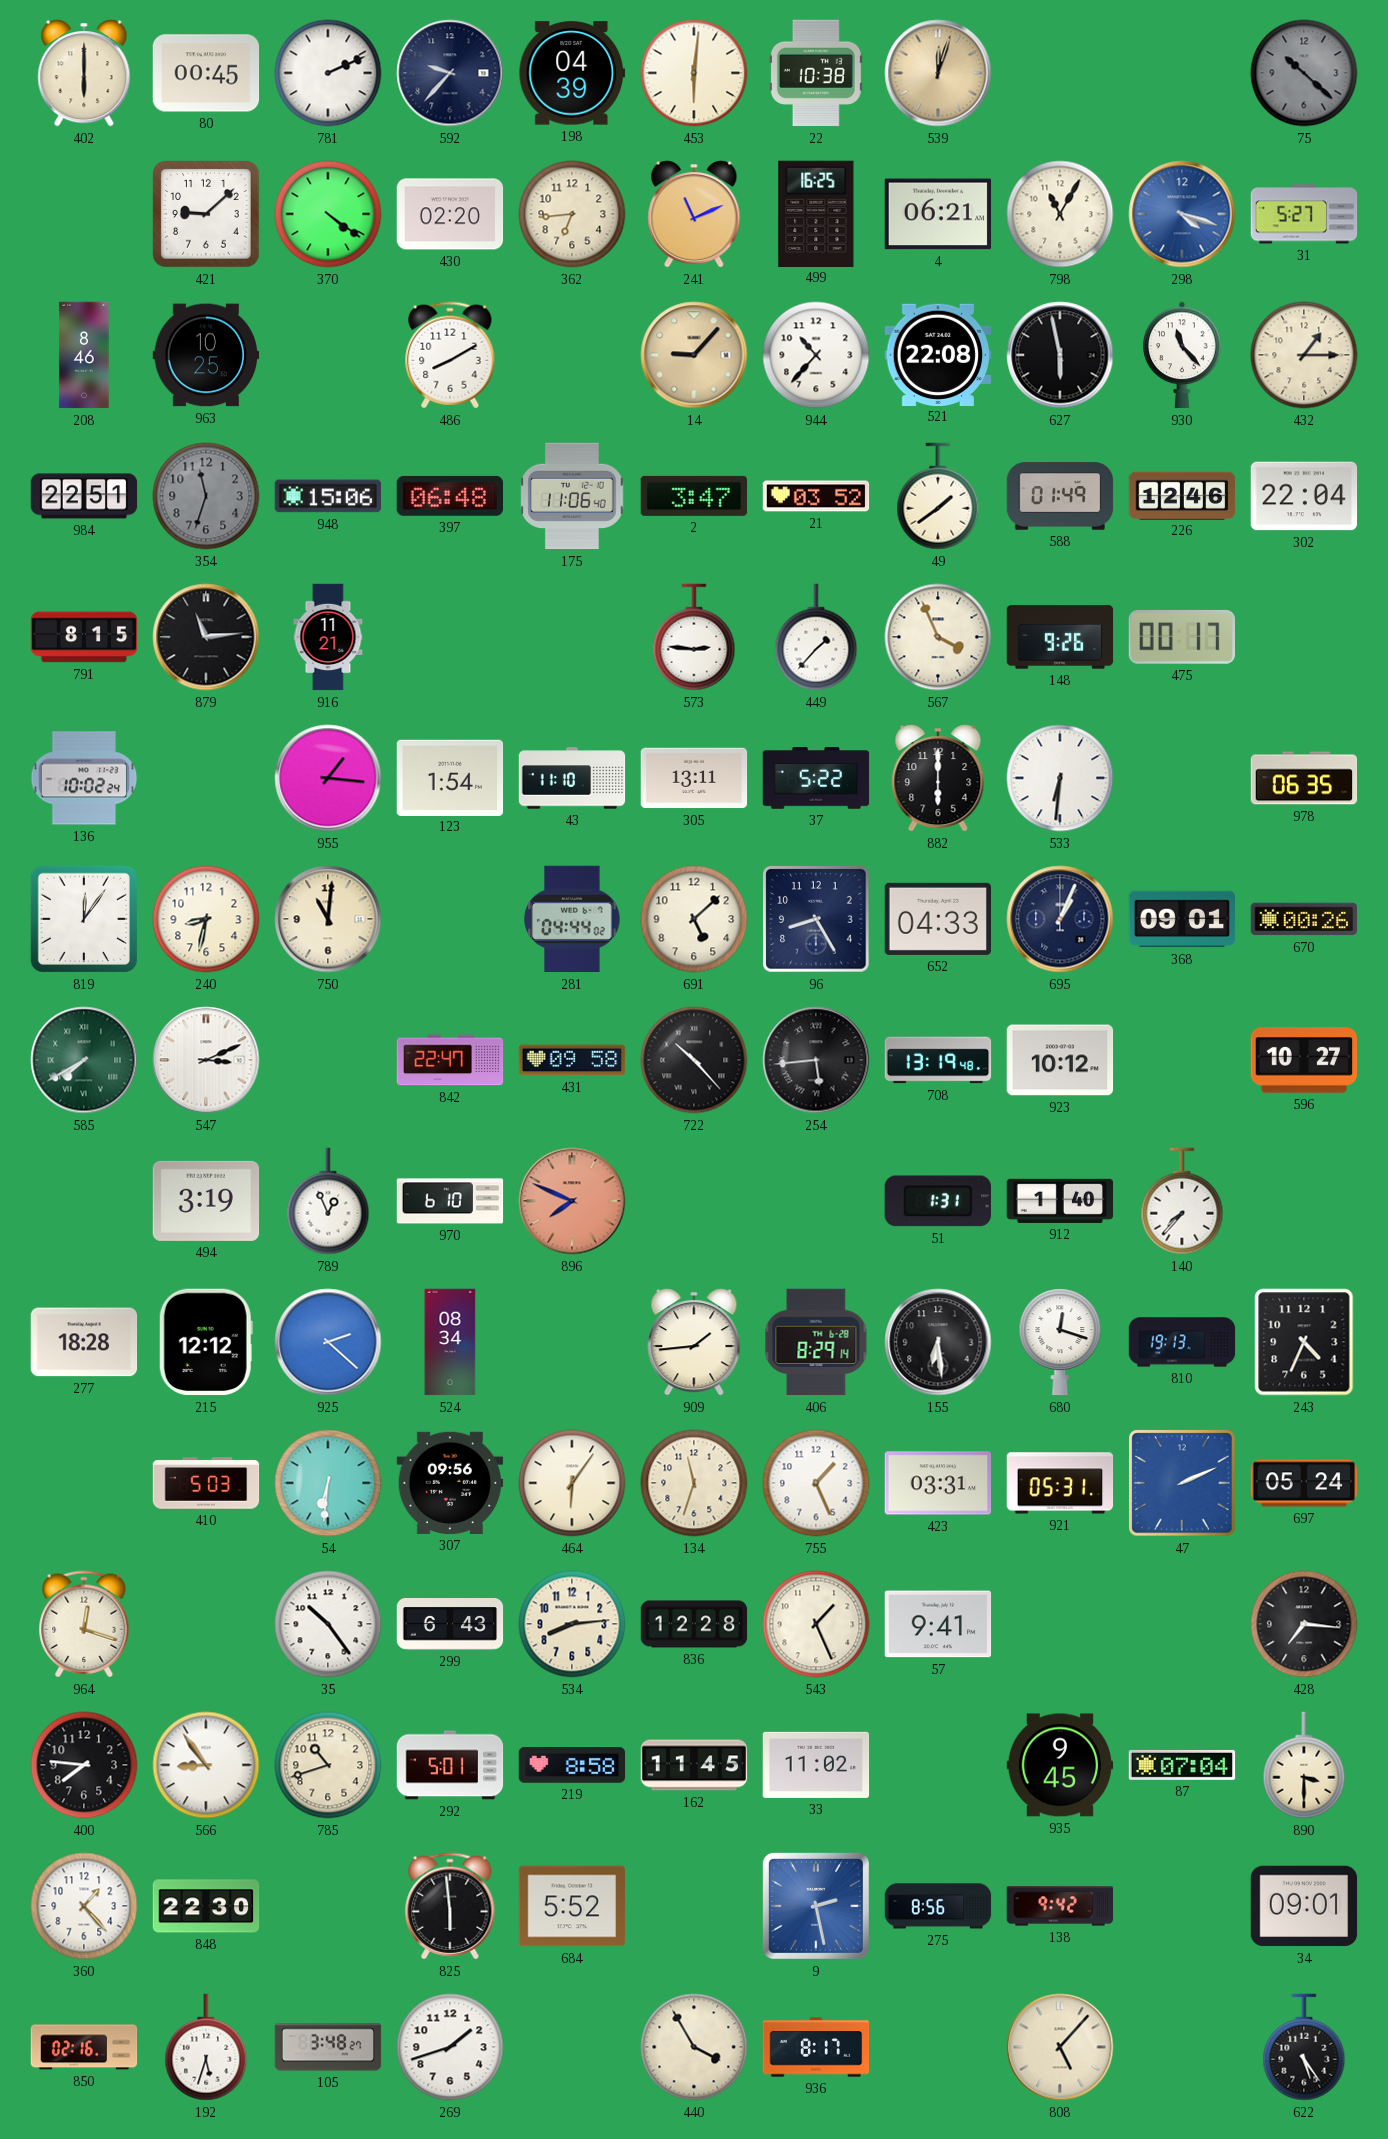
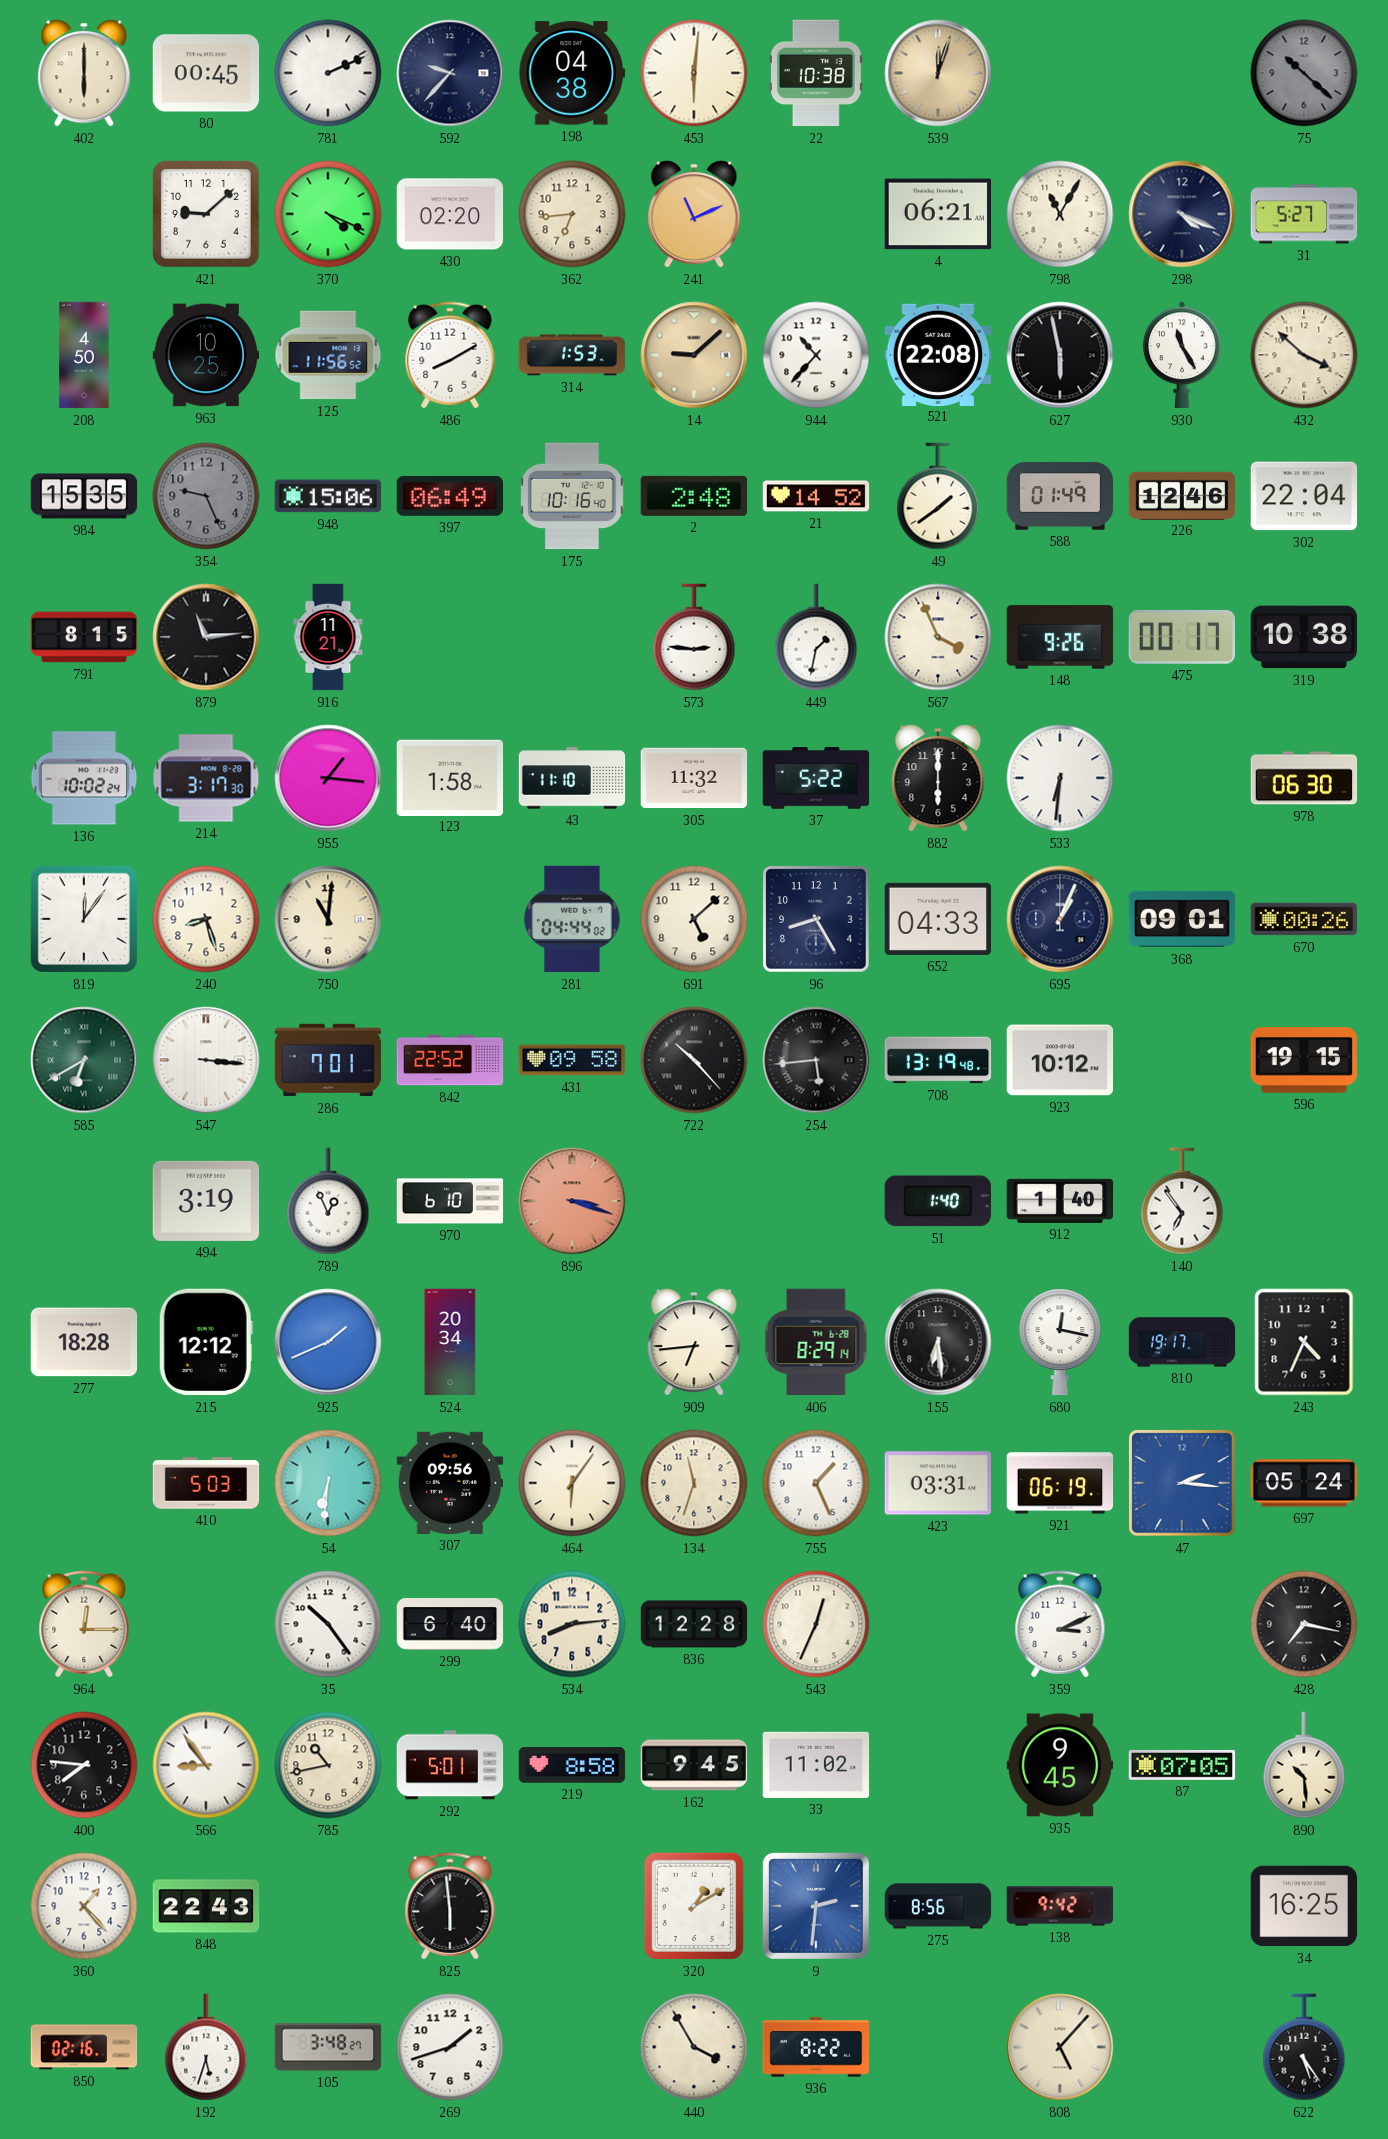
198: 04:39 -> 04:38 (572, 73)
370: 4:21 -> 4:19 (328, 214)
499: 16:25 -> none (816, 213)
298: 4:18 -> 4:19 (1182, 214)
298 dial: blue -> navy (1182, 214)
208: 8:46 -> 4:50 (84, 355)
125: none -> 11:56 (328, 355)
314: none -> 1:53 (572, 355)
14: 9:07 -> 9:08 (694, 355)
930: 11:23 -> 11:25 (1182, 355)
432: 1:15 -> 3:52 (1304, 355)
984: 22:51 -> 15:35 (84, 496)
354: 11:33 -> 9:26 (206, 496)
397: 06:48 -> 06:49 (449, 496)
175: 11:06 -> 10:16 (572, 496)
2: 3:47 -> 2:48 (693, 496)
21: 03:52 -> 14:52 (816, 496)
449: 1:37 -> 1:32 (816, 637)
319: none -> 10:38 (1304, 637)
214: none -> 3:17 (206, 778)
123: 1:54 -> 1:58 (450, 777)
305: 13:11 -> 11:32 (694, 778)
978: 06:35 -> 06:30 (1304, 778)
240: 8:32 -> 8:27 (206, 919)
585: 7:40 -> 6:40 (84, 1060)
547: 3:11 -> 3:16 (206, 1060)
286: none -> 7:01 (328, 1060)
842: 22:47 -> 22:52 (450, 1060)
596: 10:27 -> 19:15 (1304, 1060)
896: 7:49 -> 3:18 (572, 1201)
51: 1:31 -> 1:40 (938, 1201)
140: 7:37 -> 6:54 (1182, 1201)
925: 2:22 -> 1:41 (328, 1342)
524: 08:34 -> 20:34 (450, 1342)
909: 1:44 -> 6:44 (694, 1342)
680: 12:18 -> 12:17 (1060, 1342)
810: 19:13 -> 19:17 (1182, 1342)
921: 05:31 -> 06:19 (1060, 1483)
47: 2:11 -> 2:16 (1182, 1483)
964: 12:18 -> 12:15 (84, 1624)
299: 6:43 -> 6:40 (450, 1625)
543: 1:26 -> 12:34 (816, 1624)
57: 9:41 -> none (938, 1624)
359: none -> 3:11 (1060, 1624)
428: 7:16 -> 7:17 (1304, 1624)
785: 10:42 -> 10:43 (328, 1765)
162: 11:45 -> 9:45 (694, 1765)
87: 07:04 -> 07:05 (1182, 1765)
890: 3:30 -> 10:29 (1304, 1765)
848: 22:30 -> 22:43 (206, 1906)
684: 5:52 -> none (572, 1906)
320: none -> 1:10 (694, 1906)
9: 2:28 -> 2:31 (816, 1906)
34: 09:01 -> 16:25 (1304, 1906)
936: 8:17 -> 8:22 (816, 2047)
